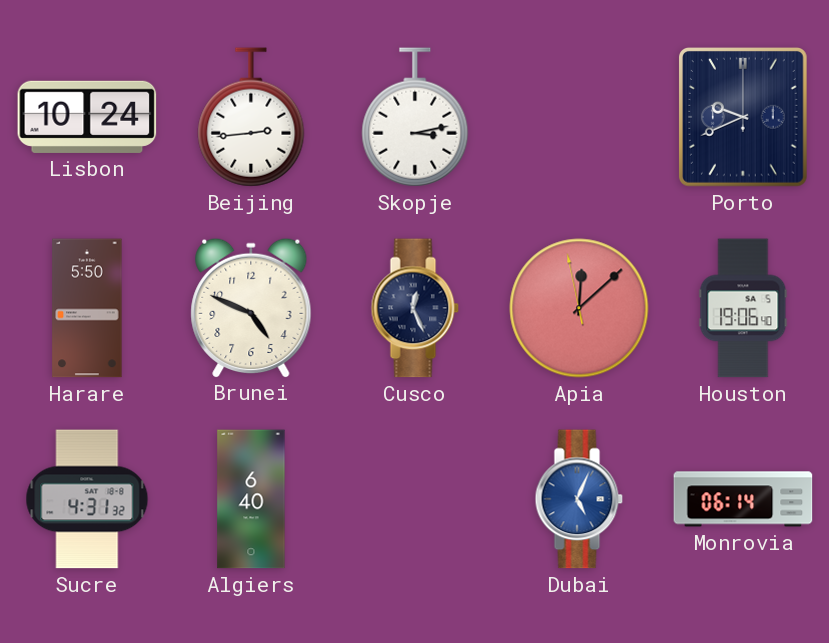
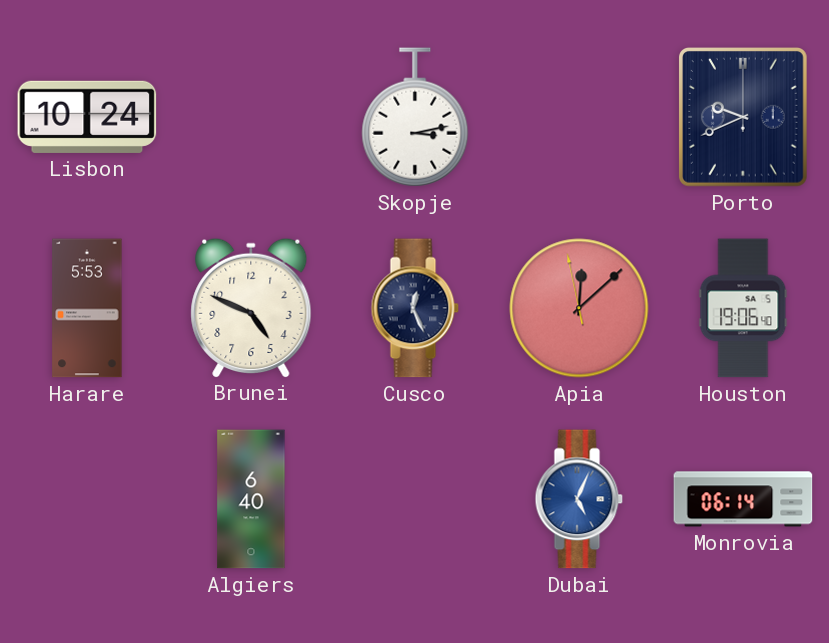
Beijing: 2:44 -> none (251, 117)
Harare: 5:50 -> 5:53 (87, 308)
Sucre: 4:31 -> none (87, 499)
